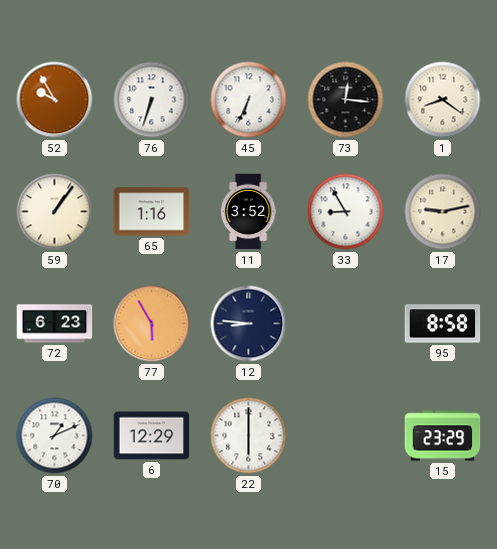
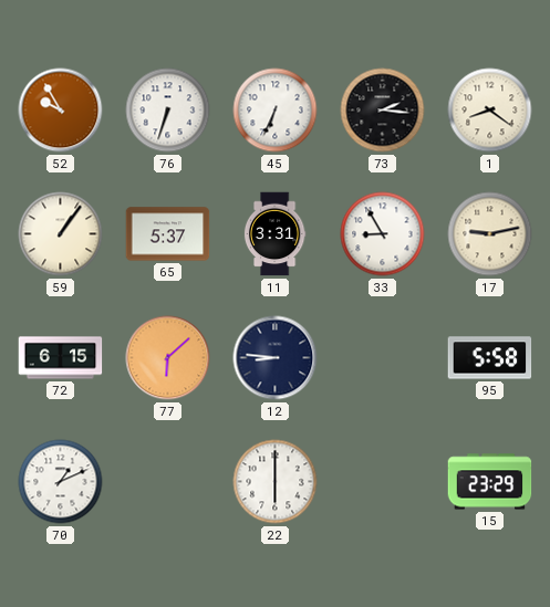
73: 12:16 -> 2:16 (383, 111)
65: 1:16 -> 5:37 (168, 234)
11: 3:52 -> 3:31 (274, 234)
72: 6:23 -> 6:15 (61, 358)
77: 5:55 -> 6:08 (168, 358)
95: 8:58 -> 5:58 (490, 358)
6: 12:29 -> none (152, 436)
